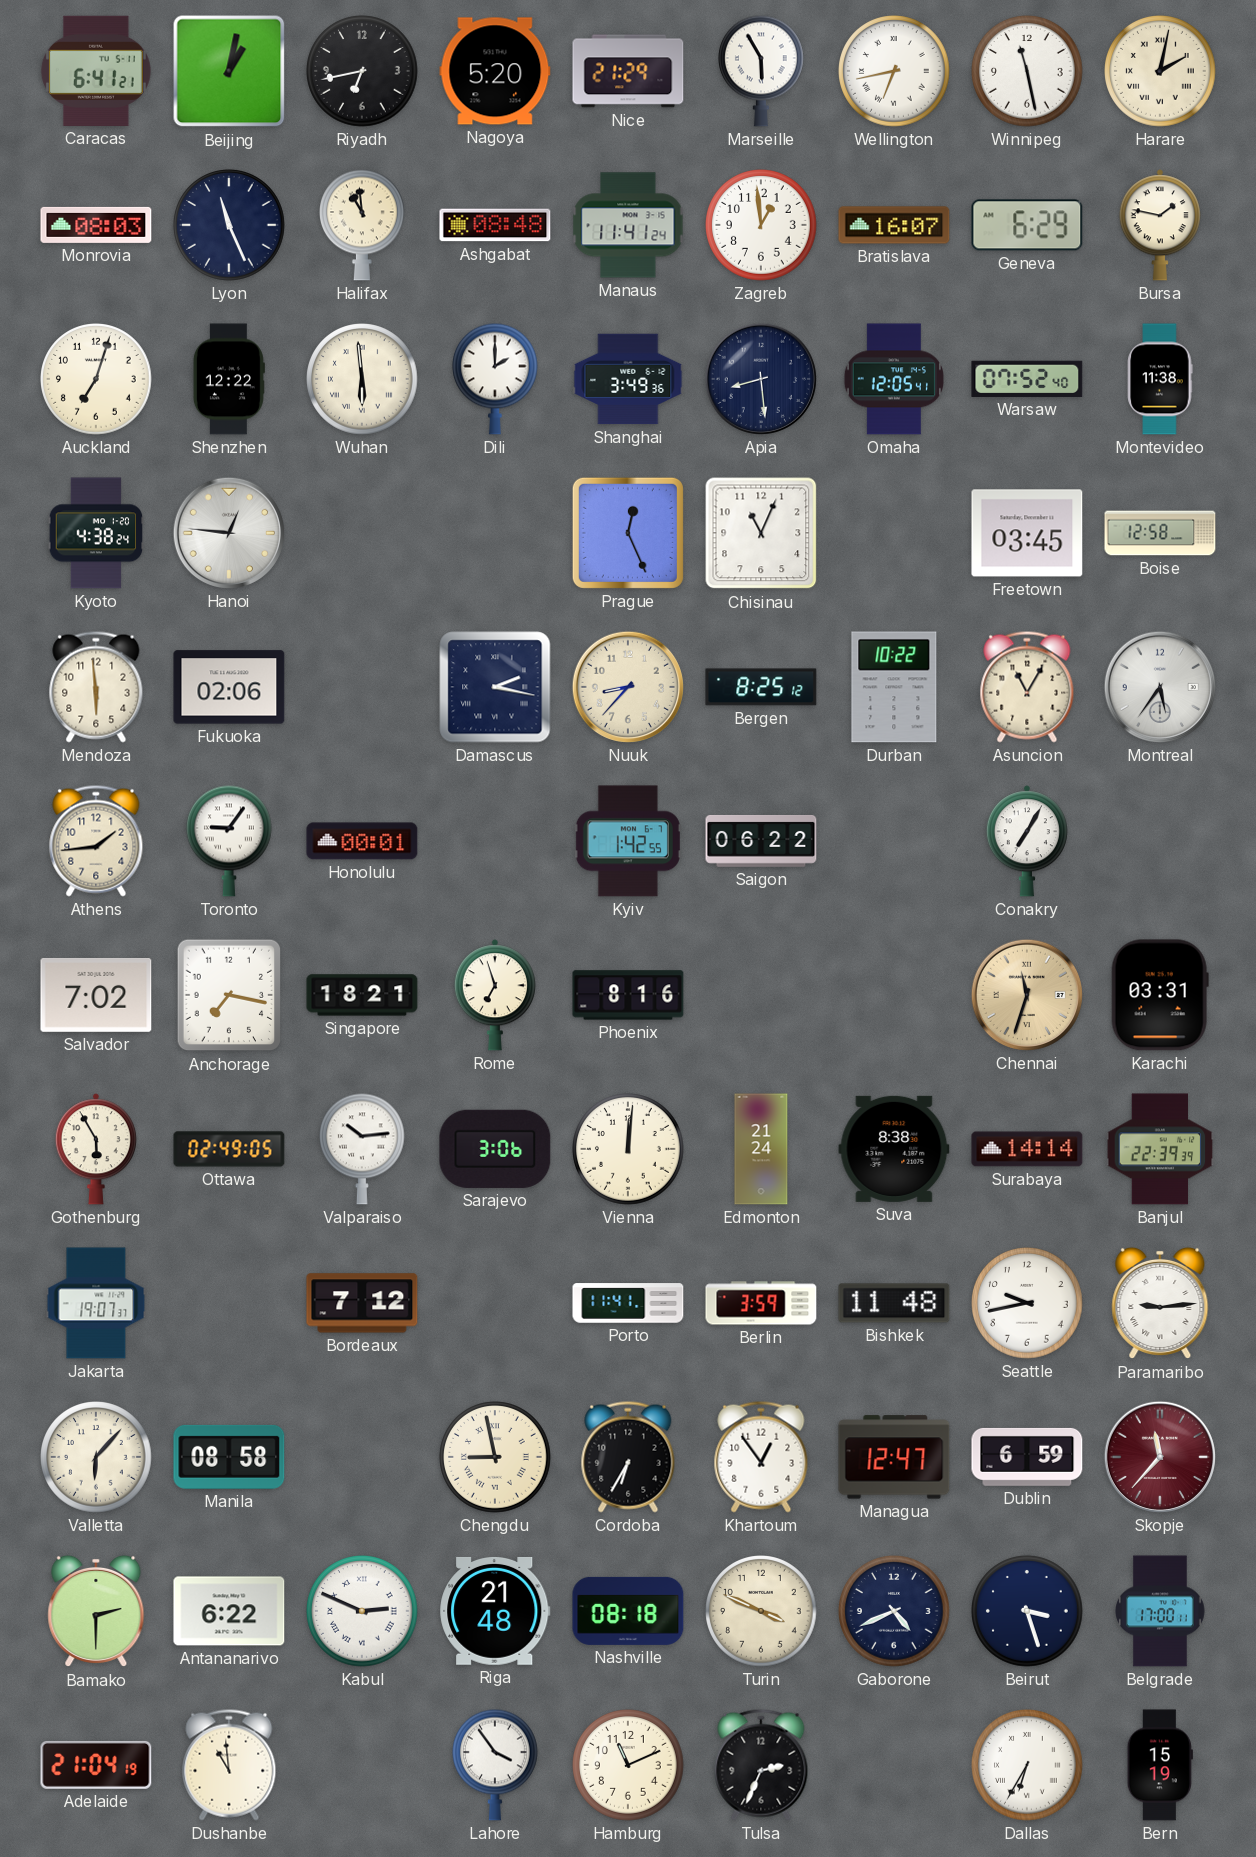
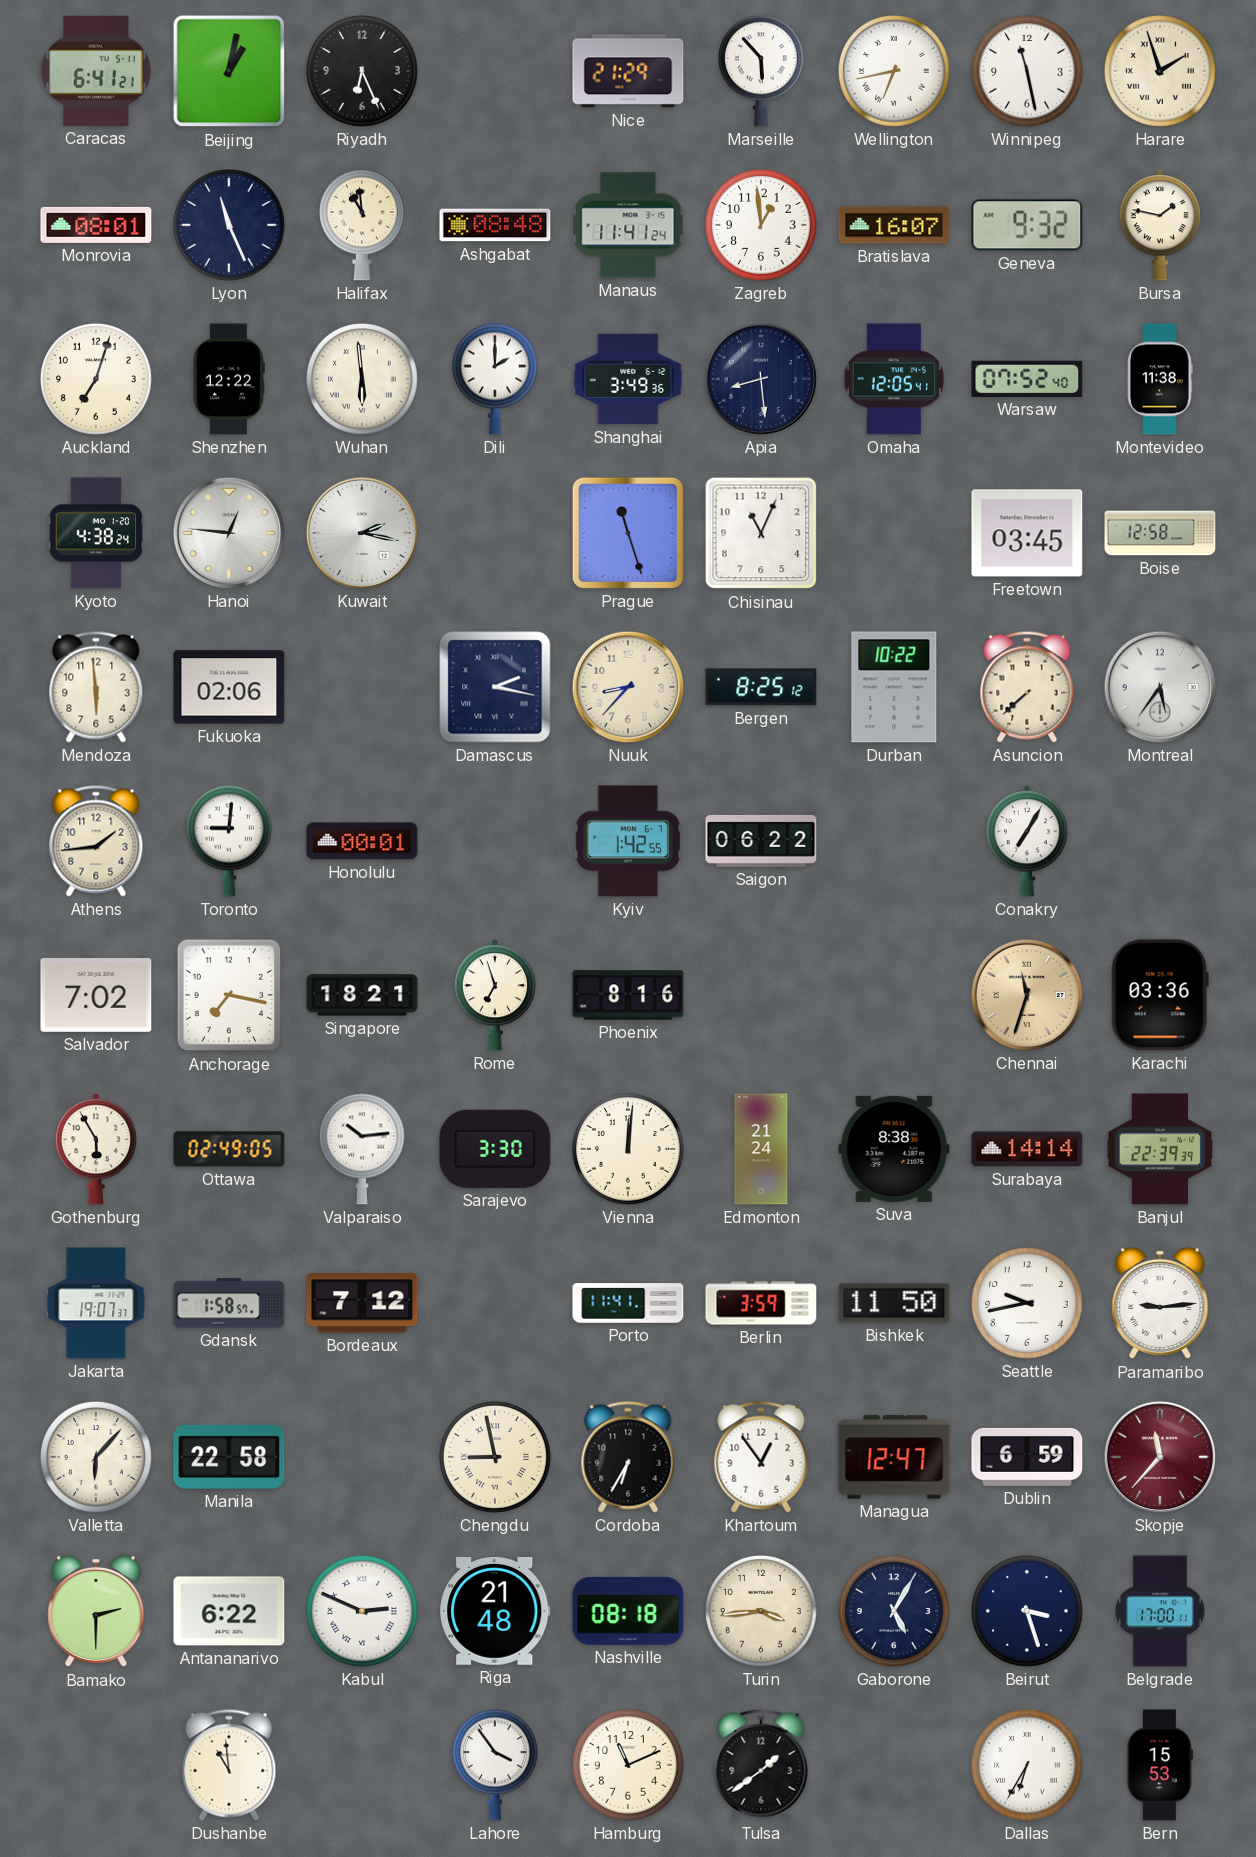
Riyadh: 6:43 -> 6:26 (362, 71)
Nagoya: 5:20 -> none (495, 71)
Marseille: 5:55 -> 5:53 (762, 71)
Harare: 2:02 -> 1:57 (1160, 71)
Monrovia: 08:03 -> 08:01 (96, 225)
Geneva: 6:29 -> 9:32 (1027, 225)
Kuwait: none -> 2:17 (361, 533)
Prague: 12:26 -> 11:27 (628, 533)
Asuncion: 11:05 -> 7:38 (1027, 687)
Toronto: 9:06 -> 9:01 (230, 841)
Karachi: 03:31 -> 03:36 (1160, 995)
Sarajevo: 3:06 -> 3:30 (495, 1149)
Gdansk: none -> 1:58 (229, 1303)
Bishkek: 11:48 -> 11:50 (894, 1303)
Manila: 08:58 -> 22:58 (229, 1457)
Turin: 3:49 -> 3:44 (761, 1611)
Gaborone: 4:41 -> 5:05 (894, 1611)
Adelaide: 21:04 -> none (96, 1765)
Tulsa: 2:34 -> 1:39 (761, 1765)
Bern: 15:19 -> 15:53 (1160, 1765)
